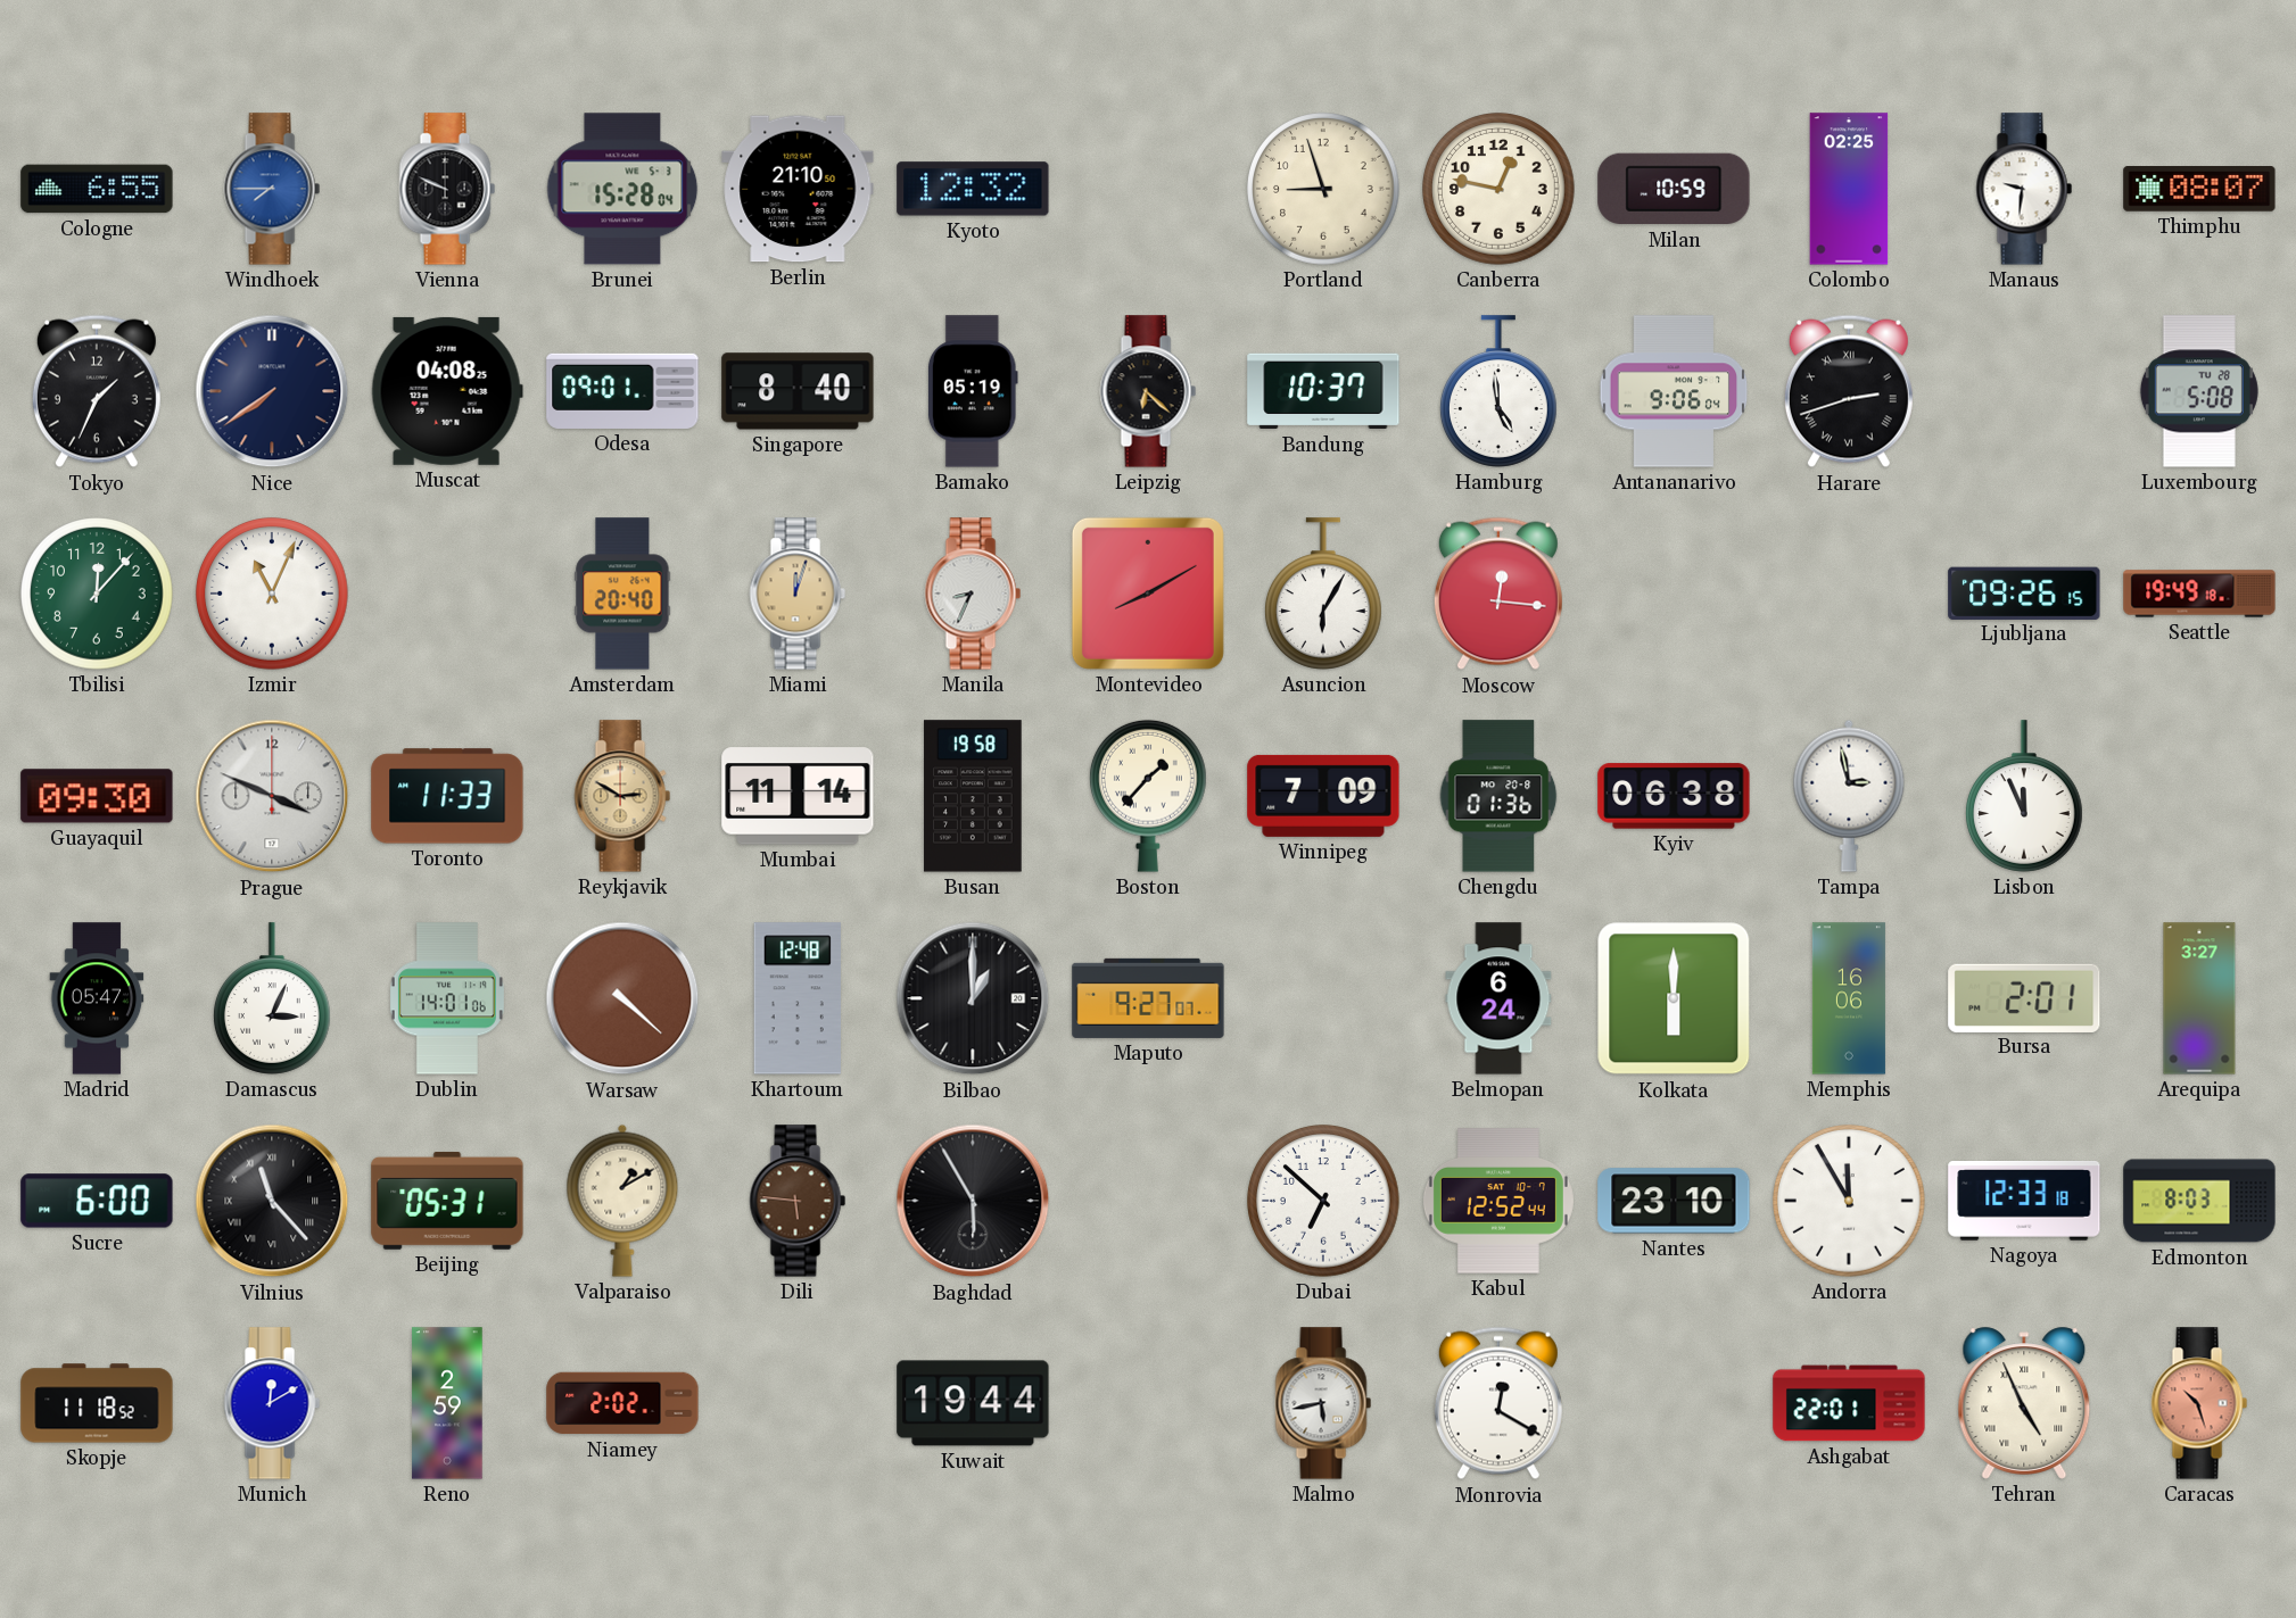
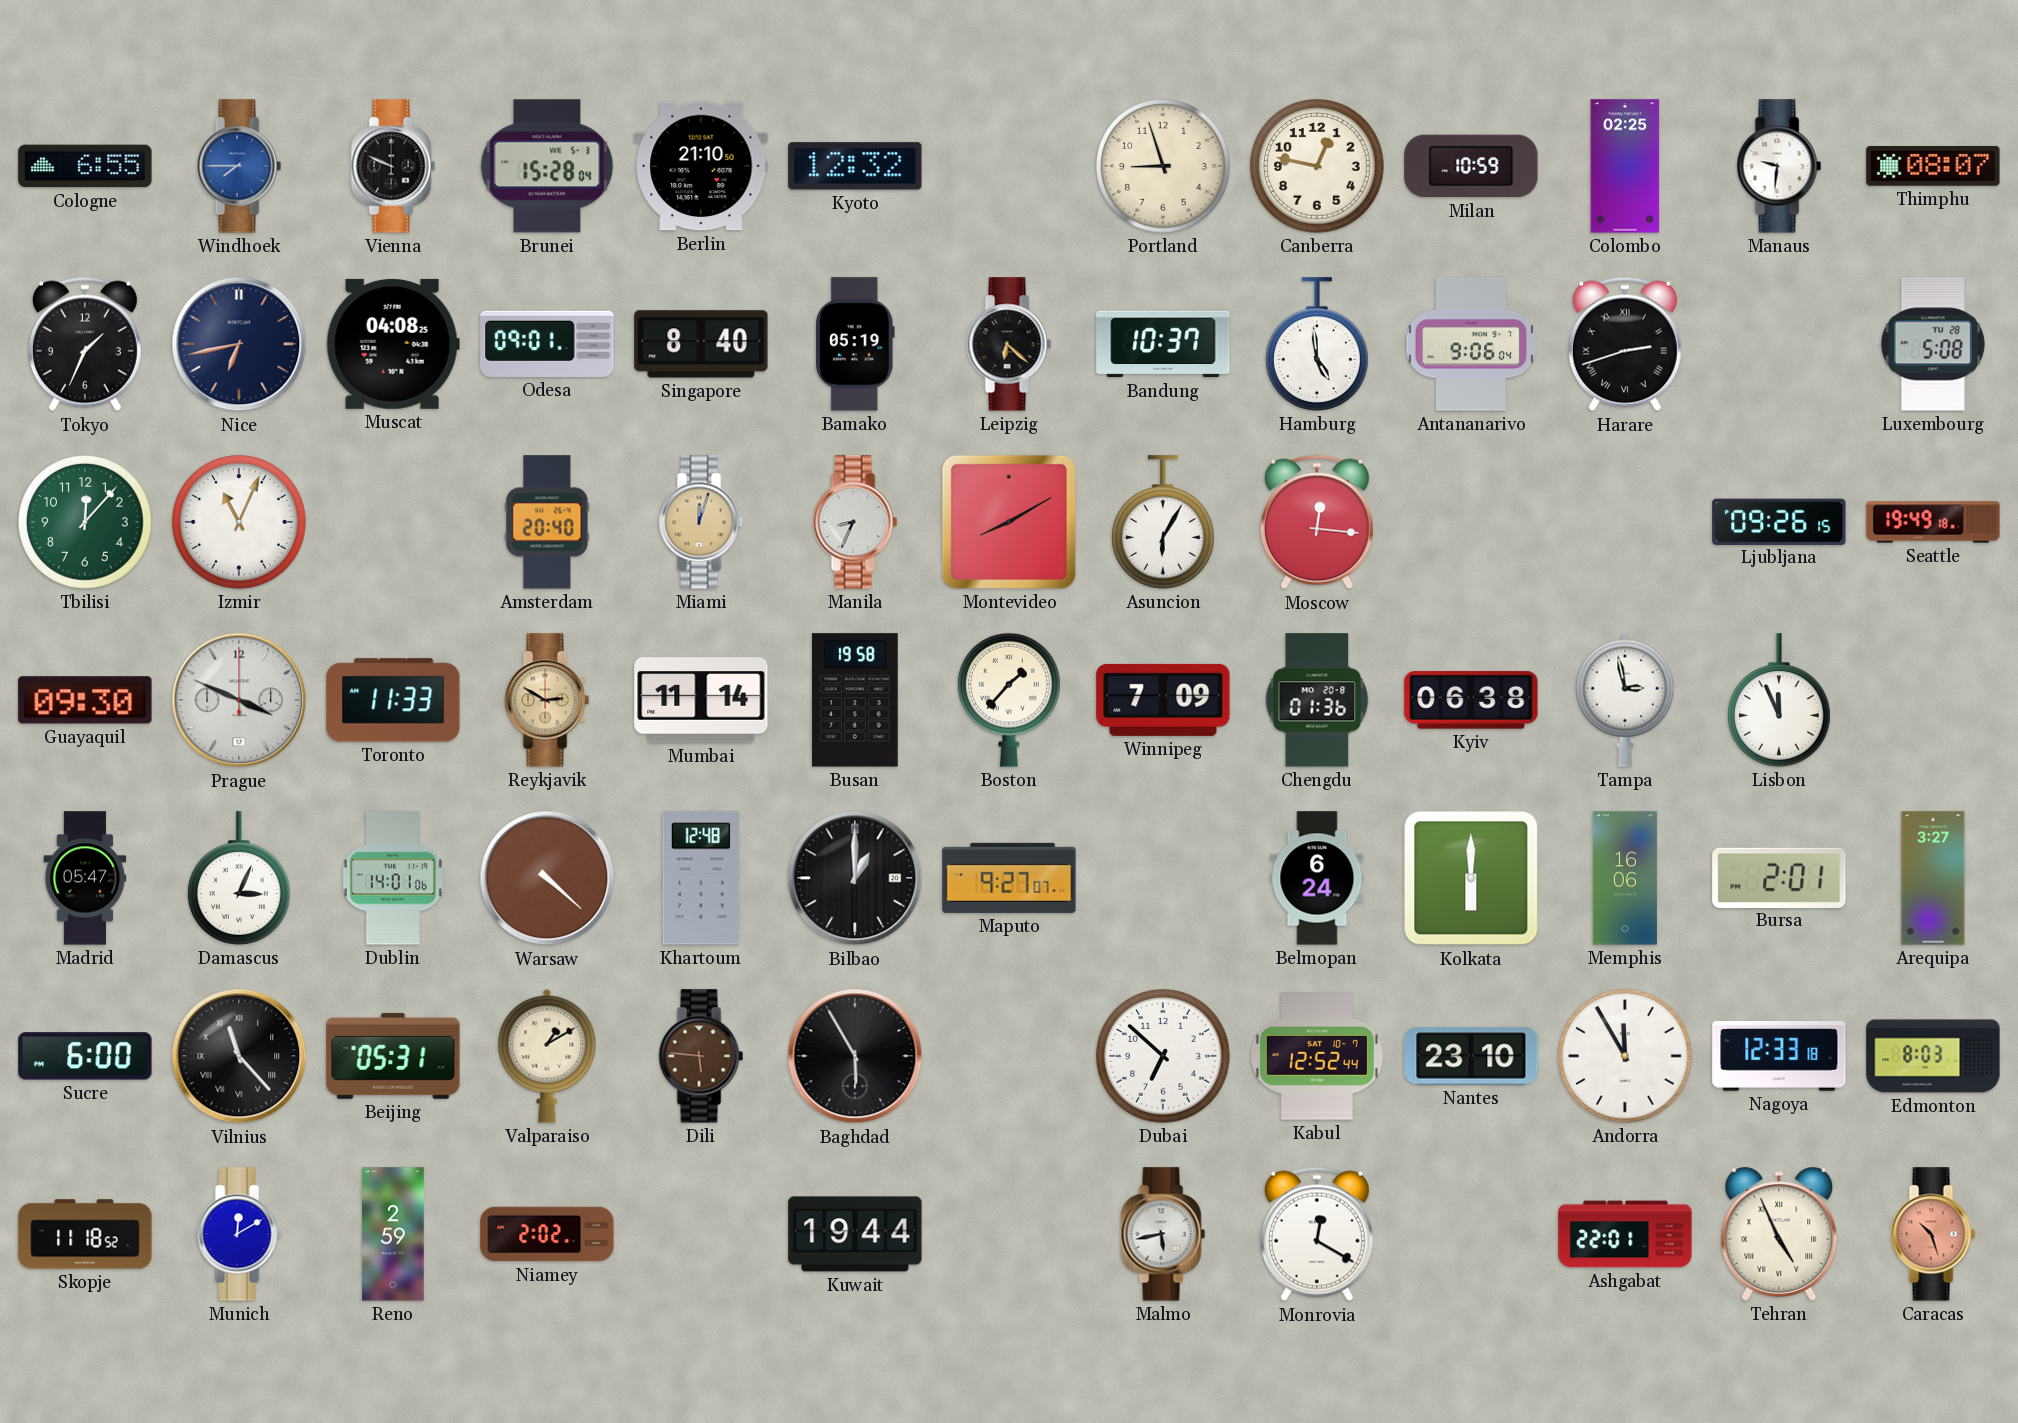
Nice: 7:39 -> 6:43 (239, 344)
